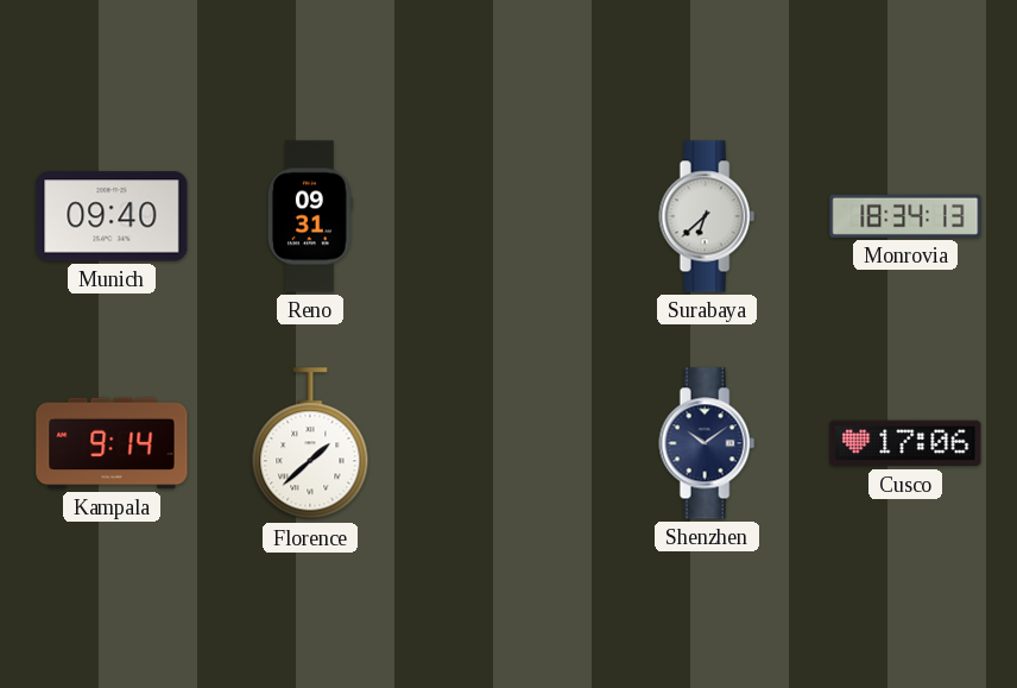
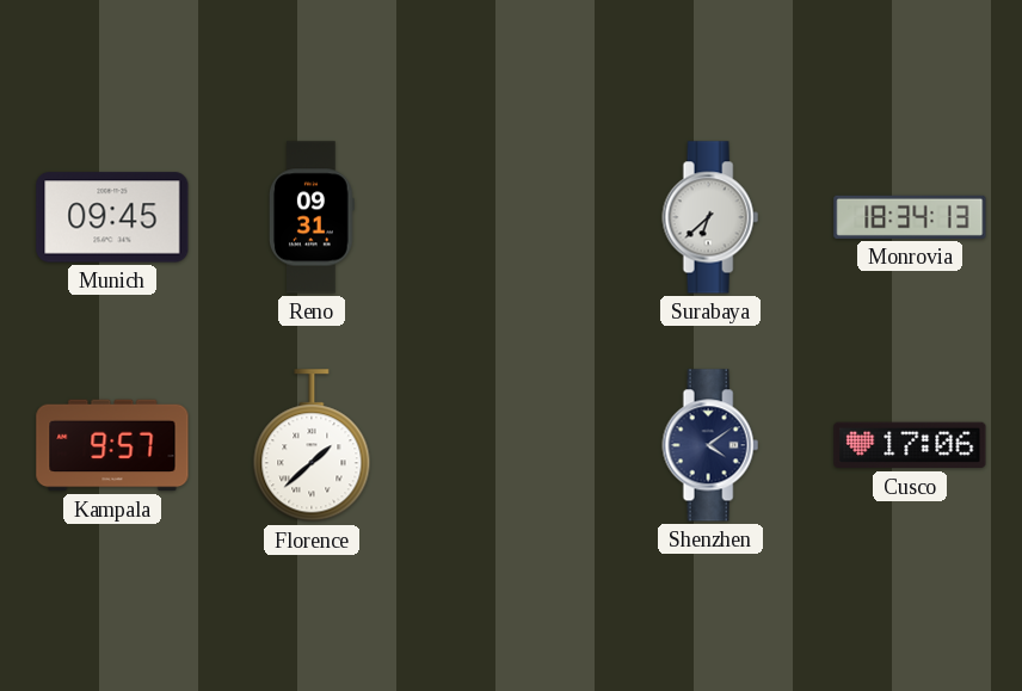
Munich: 09:40 -> 09:45 (112, 217)
Kampala: 9:14 -> 9:57 (112, 445)
Shenzhen: 10:09 -> 4:09 (710, 445)
